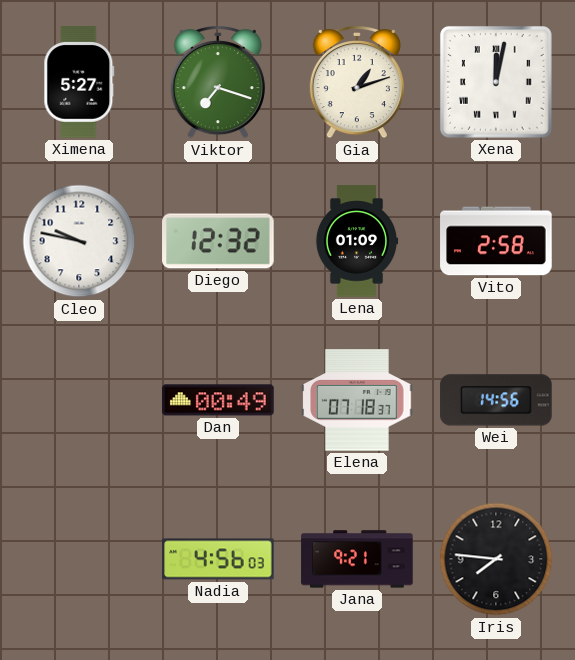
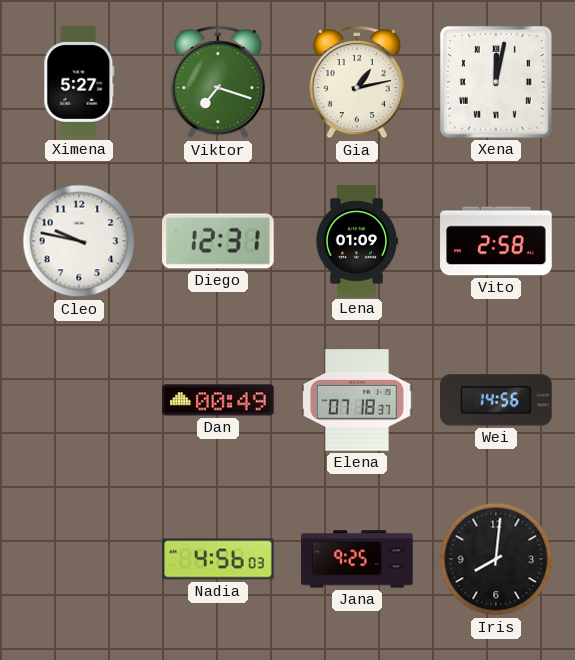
Gia: 1:12 -> 1:13 (357, 83)
Diego: 12:32 -> 12:31 (218, 241)
Jana: 9:21 -> 9:25 (357, 559)
Iris: 7:46 -> 8:01 (496, 559)
